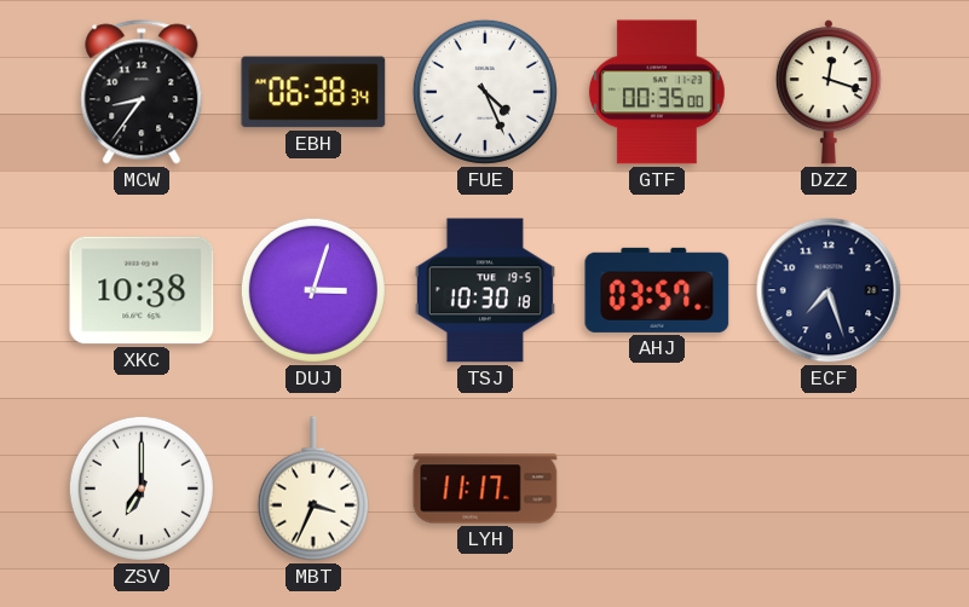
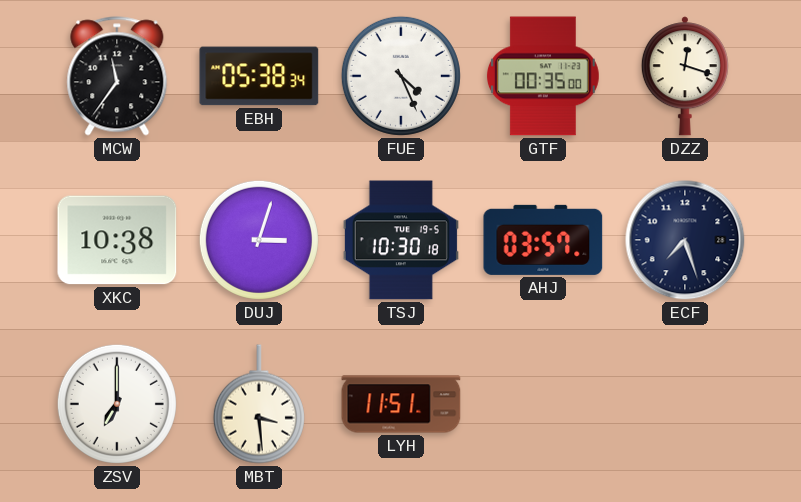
MCW: 8:36 -> 11:36 (117, 76)
EBH: 06:38 -> 05:38 (259, 76)
MBT: 3:34 -> 3:29 (259, 404)
LYH: 11:17 -> 11:51 (401, 404)
